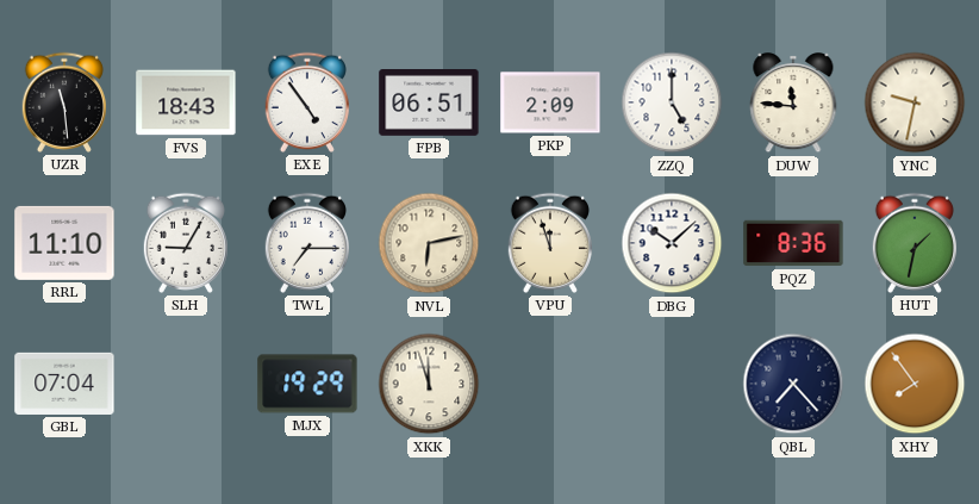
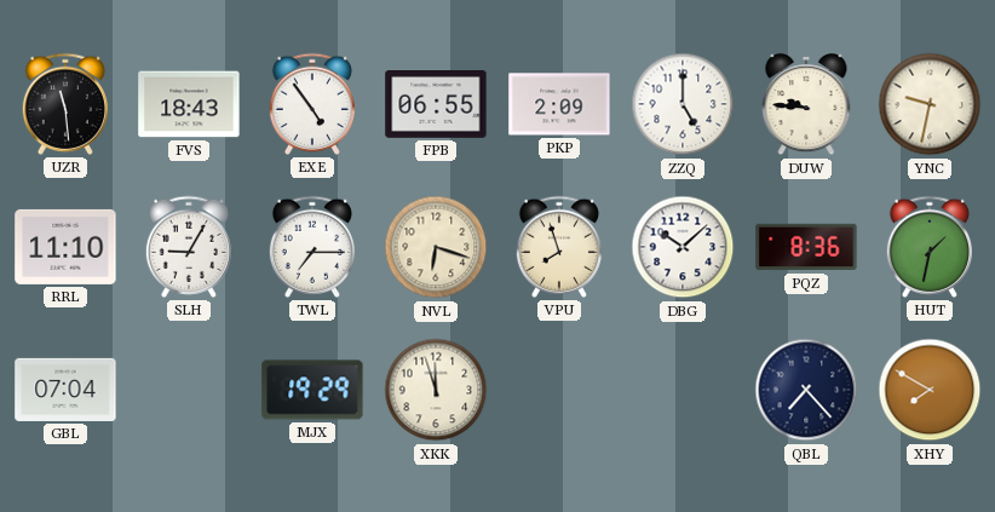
FPB: 06:51 -> 06:55 (436, 105)
DUW: 11:46 -> 9:46 (806, 105)
NVL: 6:13 -> 6:18 (436, 247)
VPU: 11:57 -> 7:57 (559, 247)
XHY: 7:54 -> 7:50 (930, 390)
